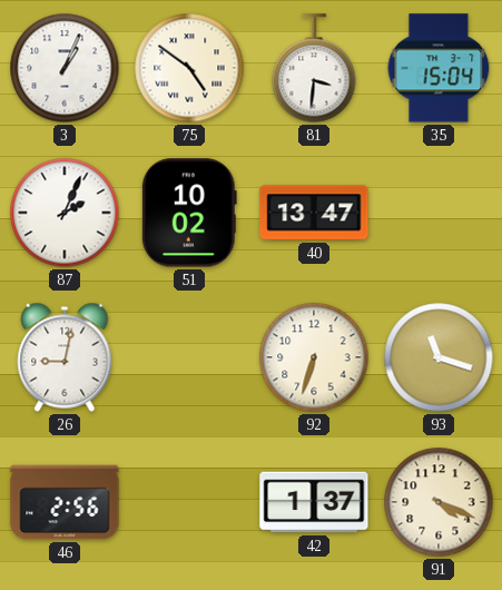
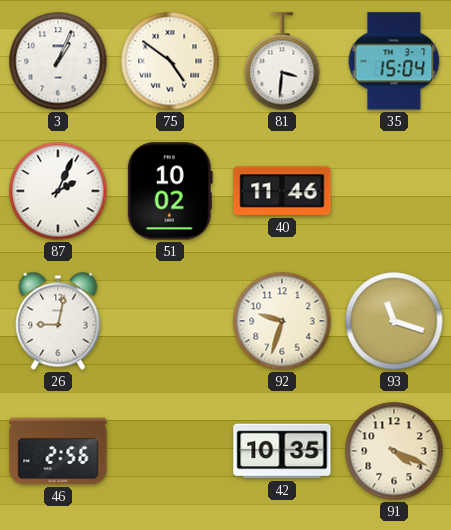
40: 13:47 -> 11:46 (282, 191)
92: 6:33 -> 9:33 (282, 321)
42: 1:37 -> 10:35 (282, 451)
